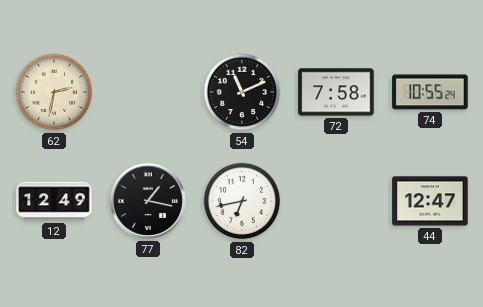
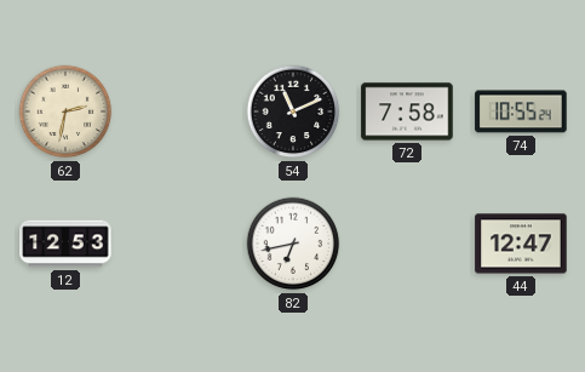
12: 12:49 -> 12:53 (65, 244)
77: 1:17 -> none (148, 201)
